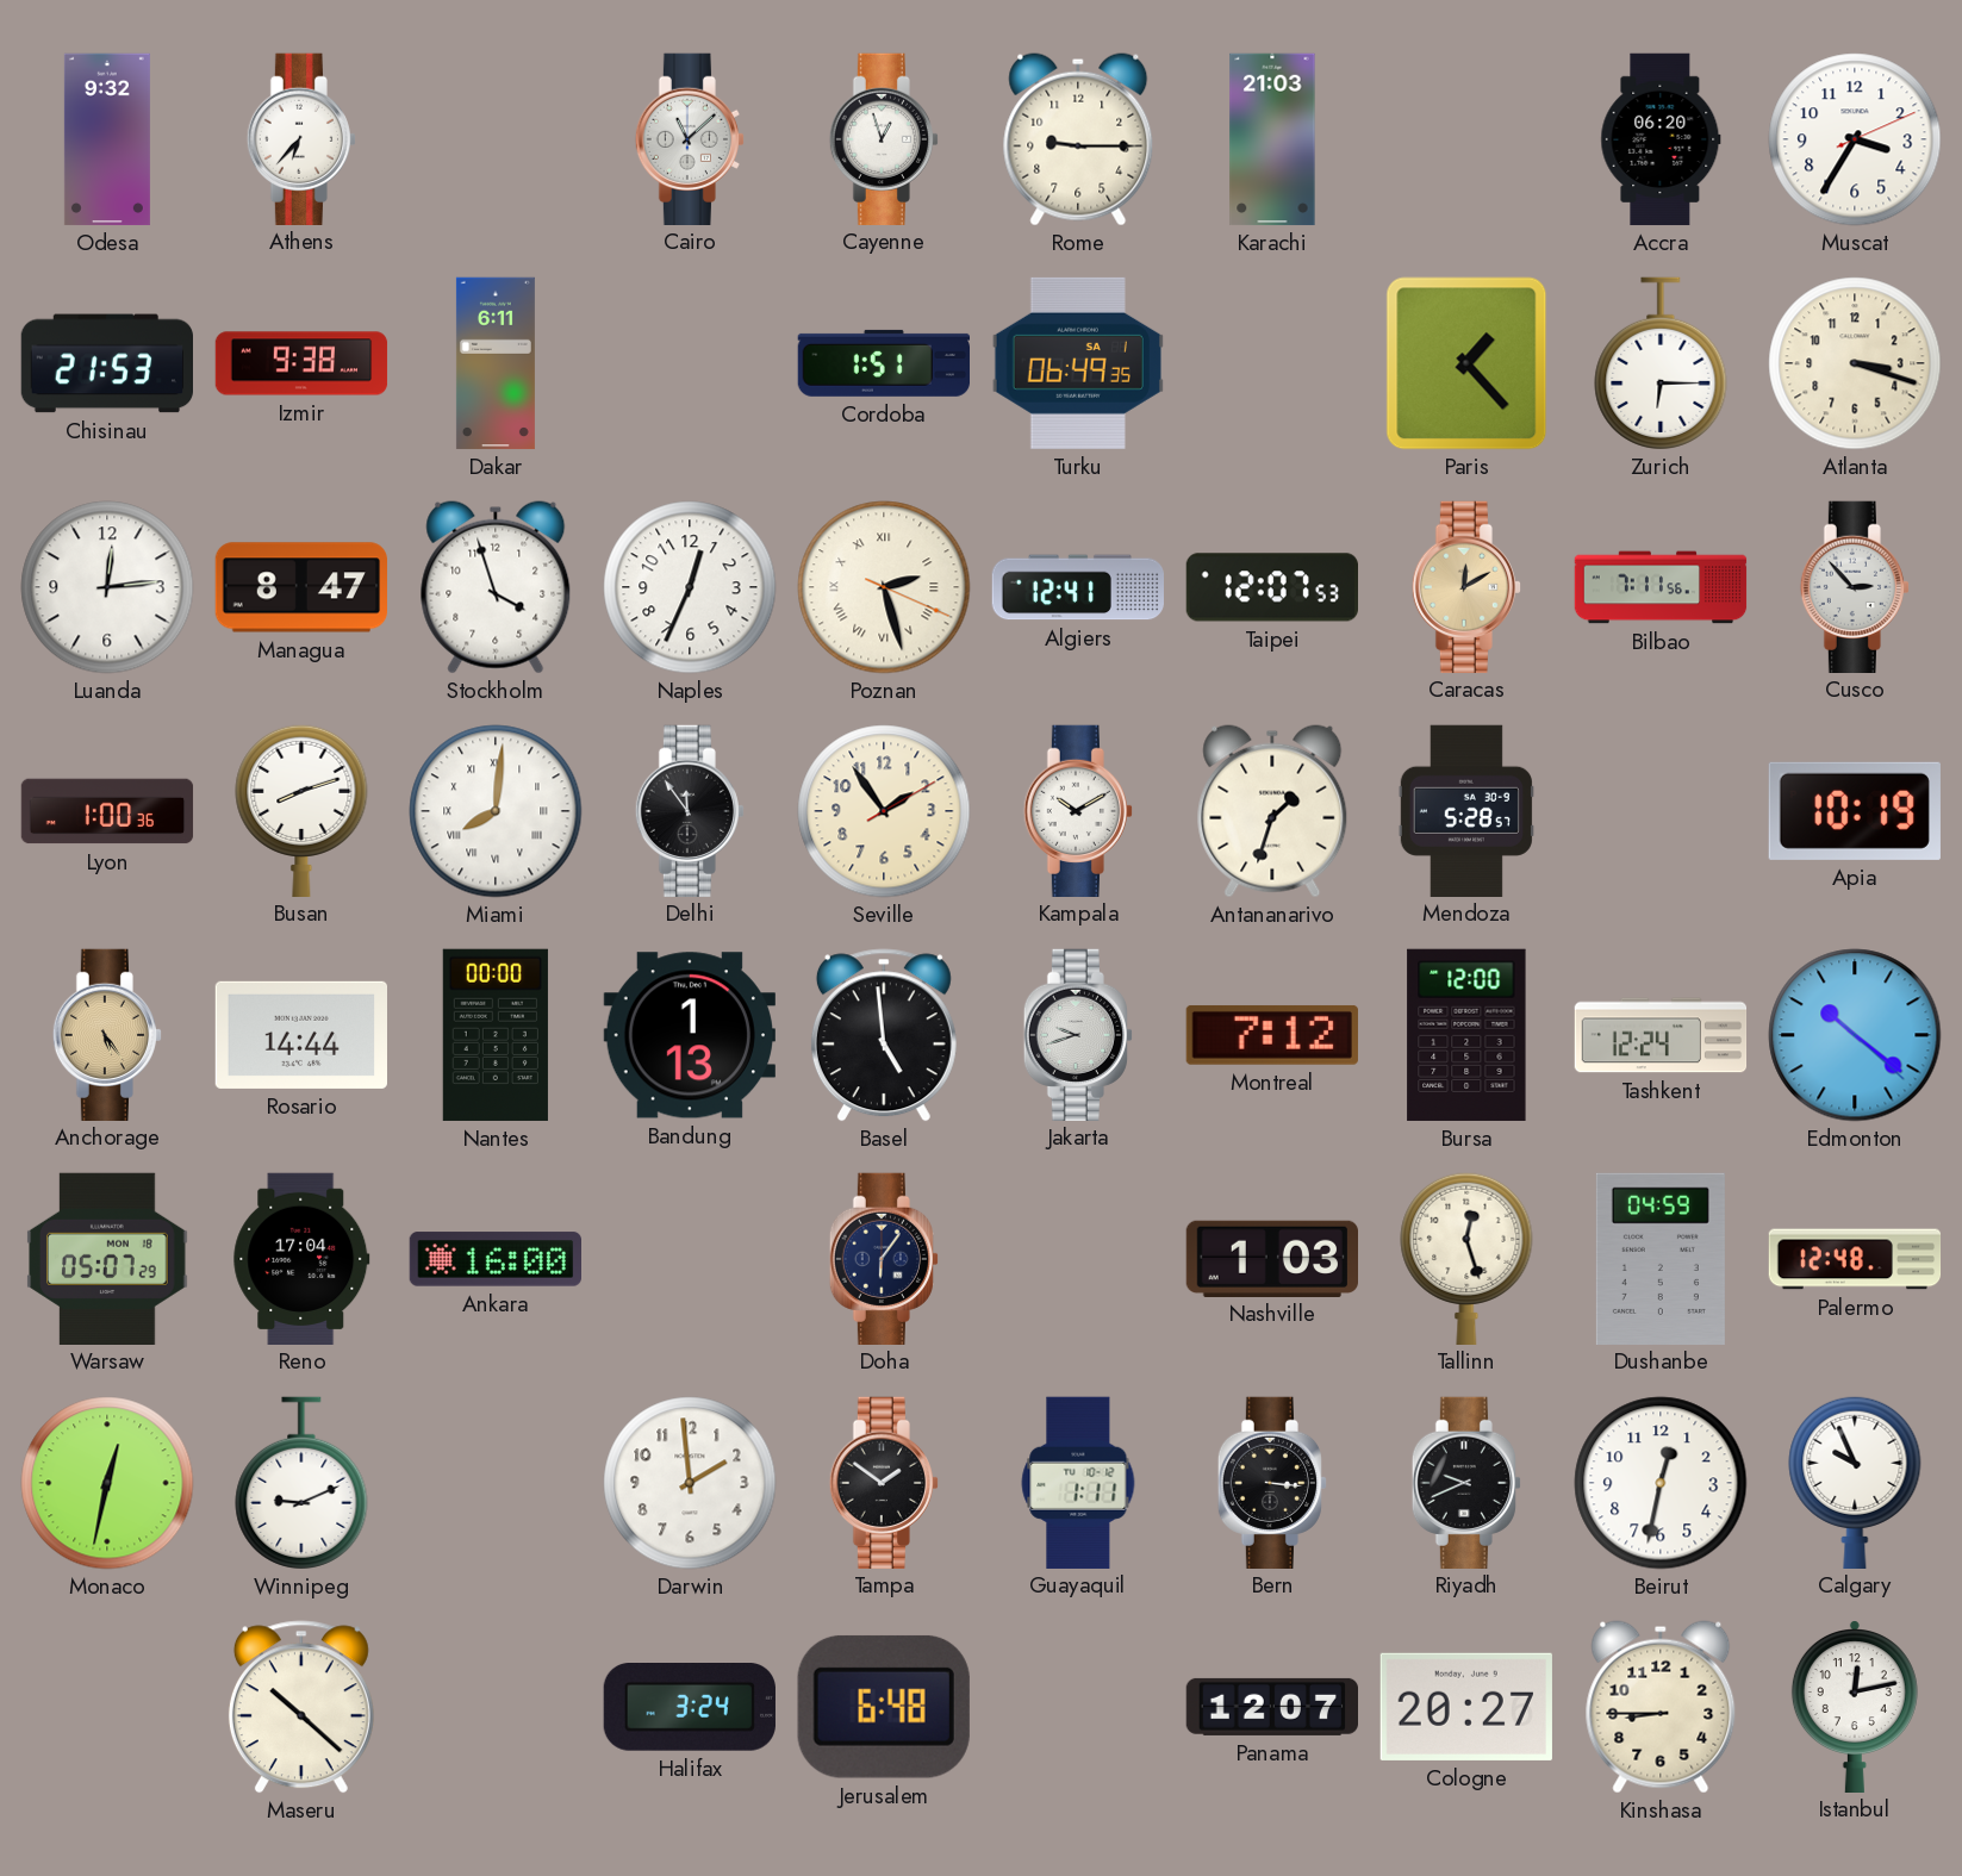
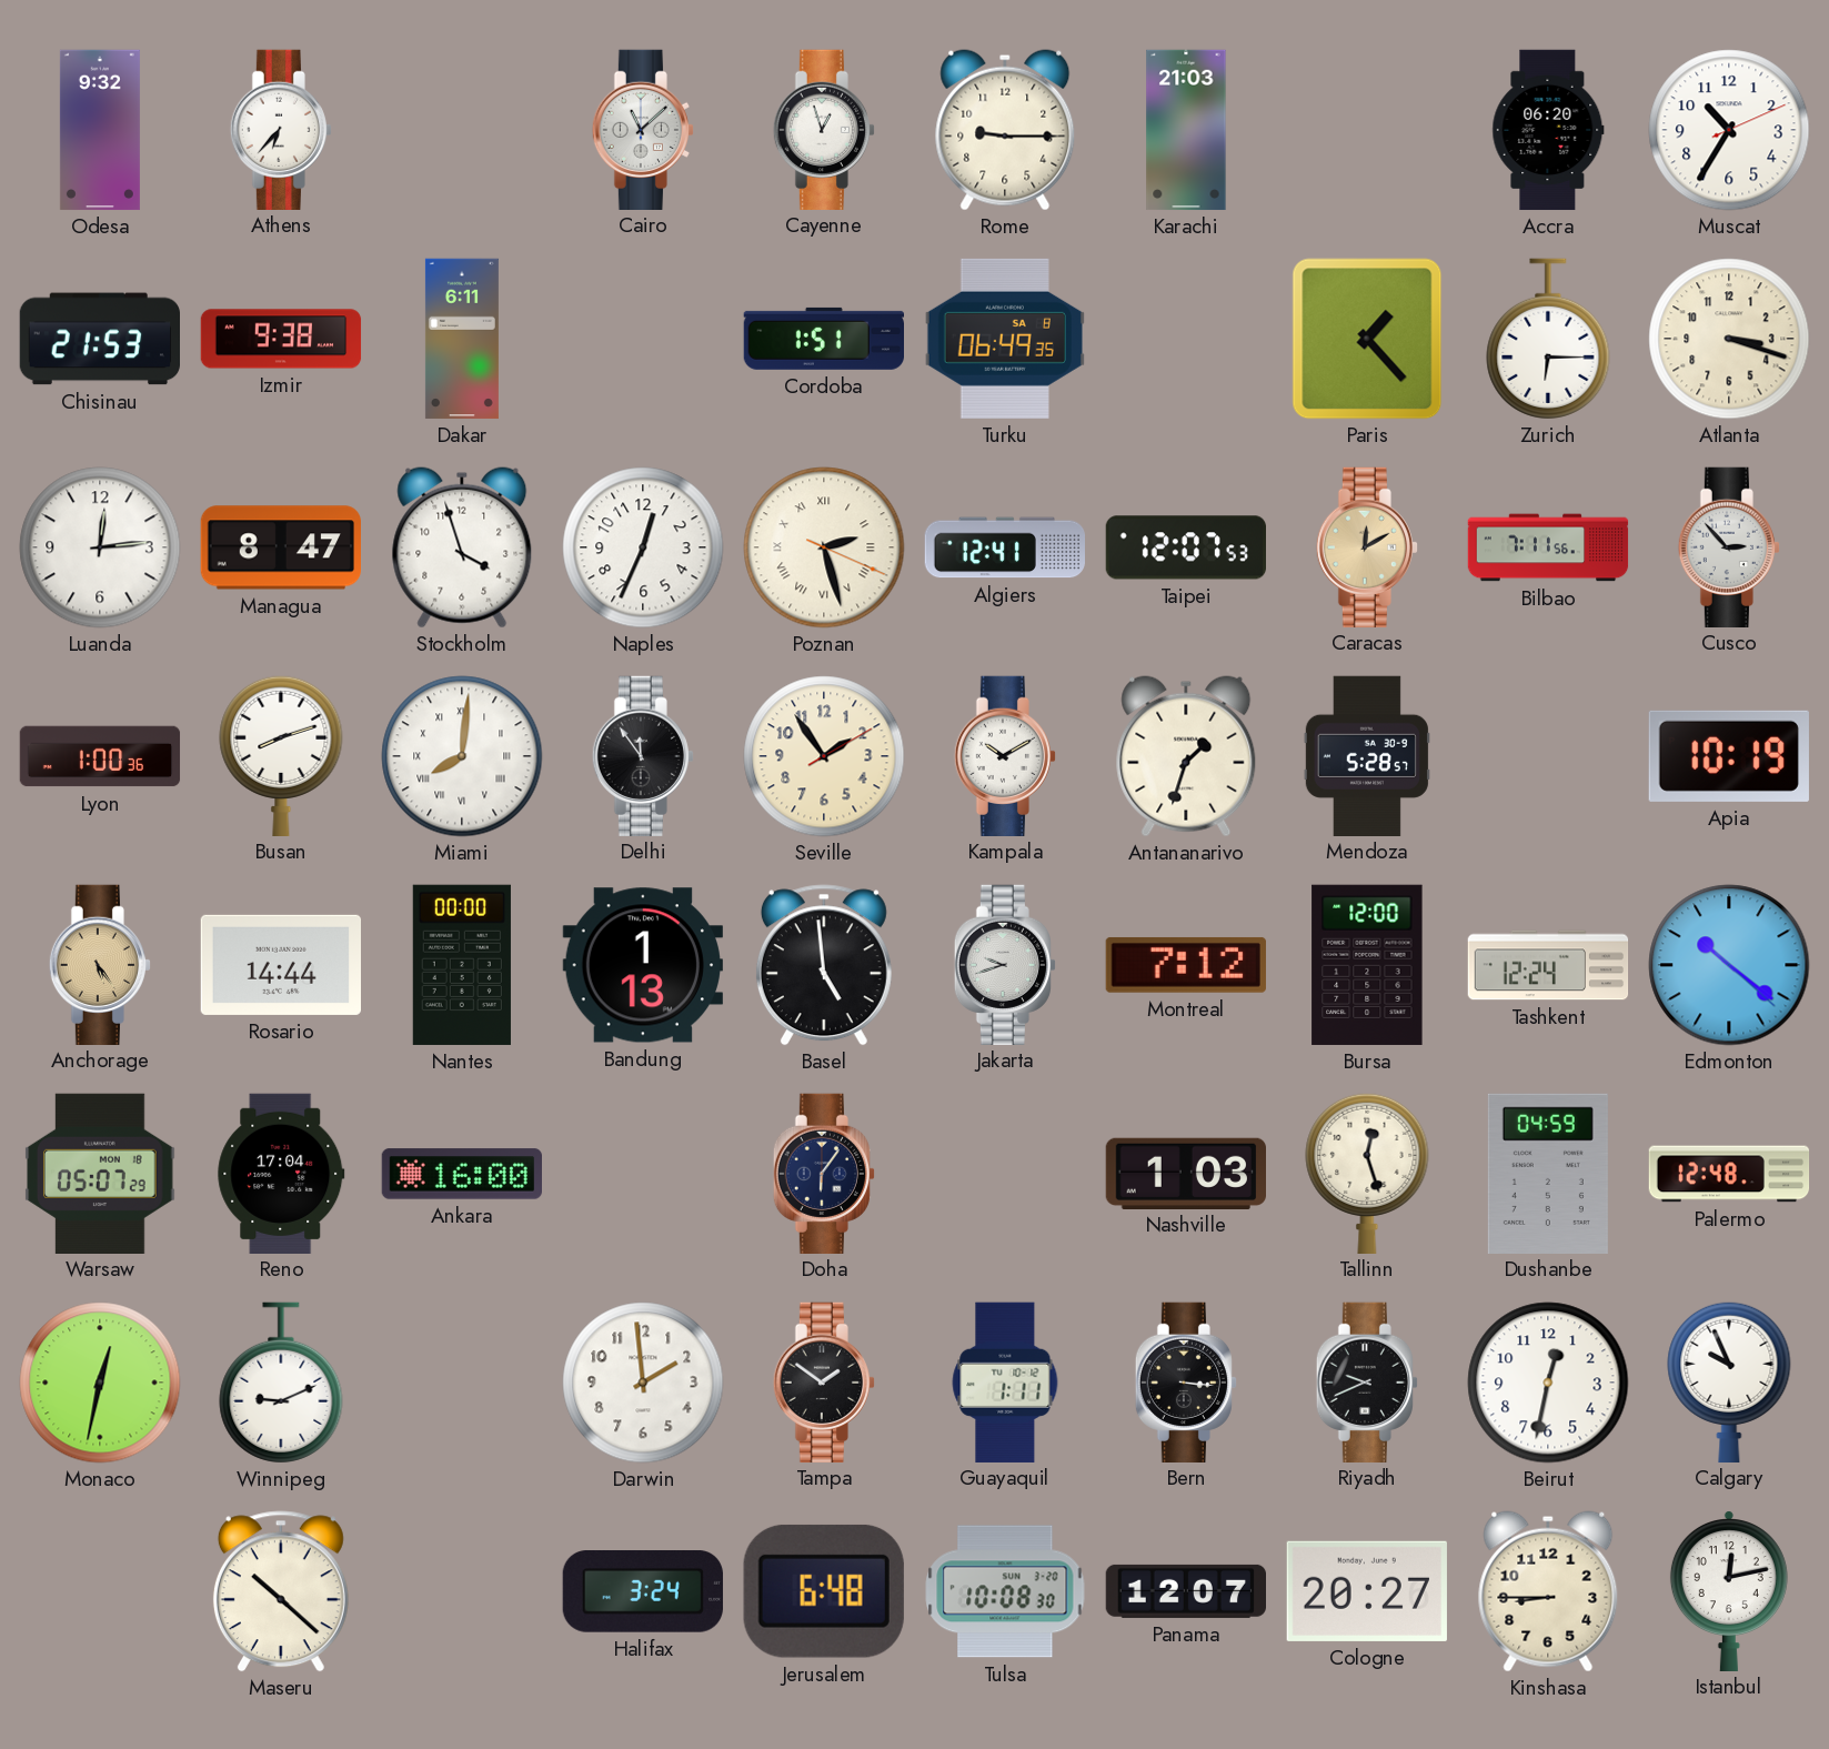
Muscat: 3:35 -> 10:35 (1729, 130)
Turku date: SA 1 -> SA 8 (1005, 339)
Tulsa: none -> 10:08 (1005, 1591)
